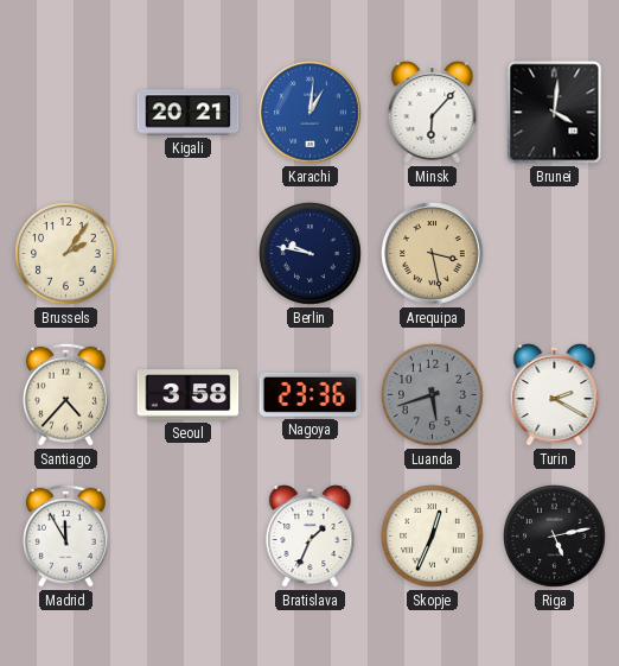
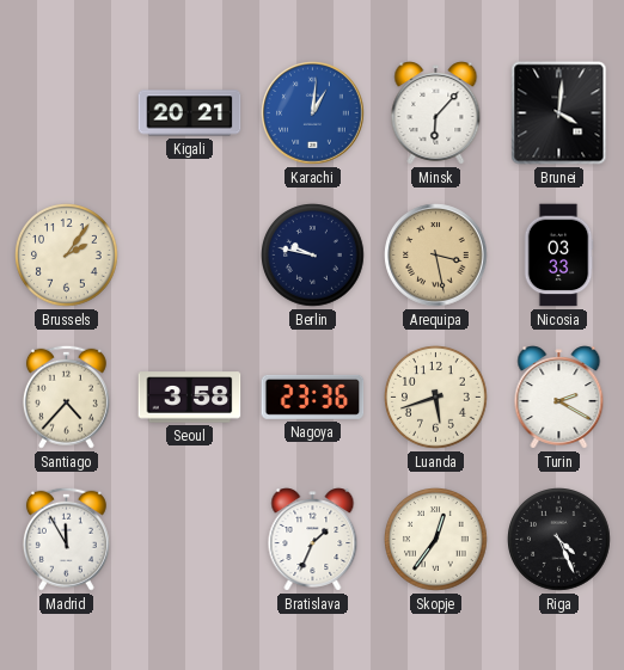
Nicosia: none -> 03:33 (558, 256)
Luanda dial: grey -> cream (436, 398)
Skopje: 12:34 -> 12:36 (436, 540)
Riga: 5:13 -> 4:26 (559, 540)
